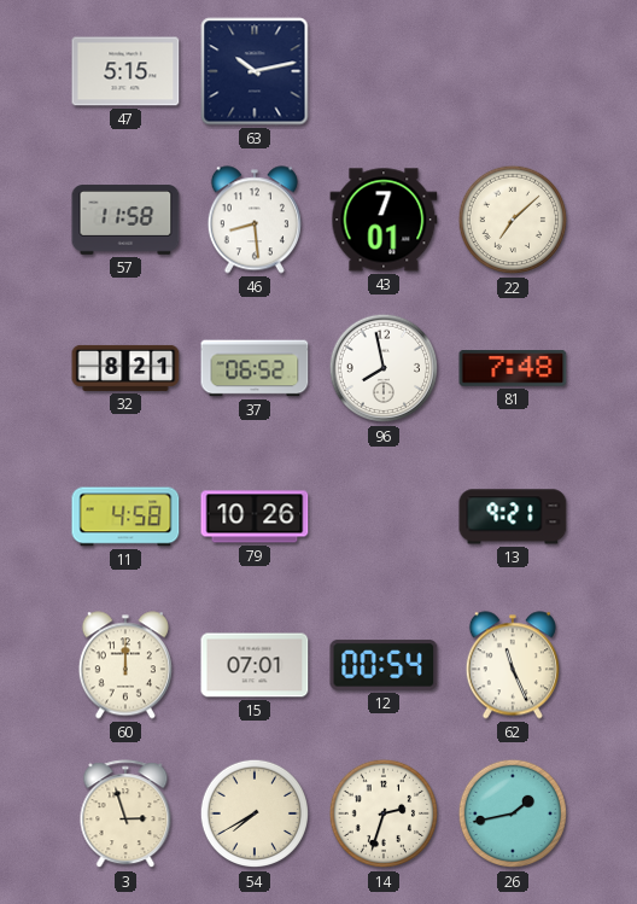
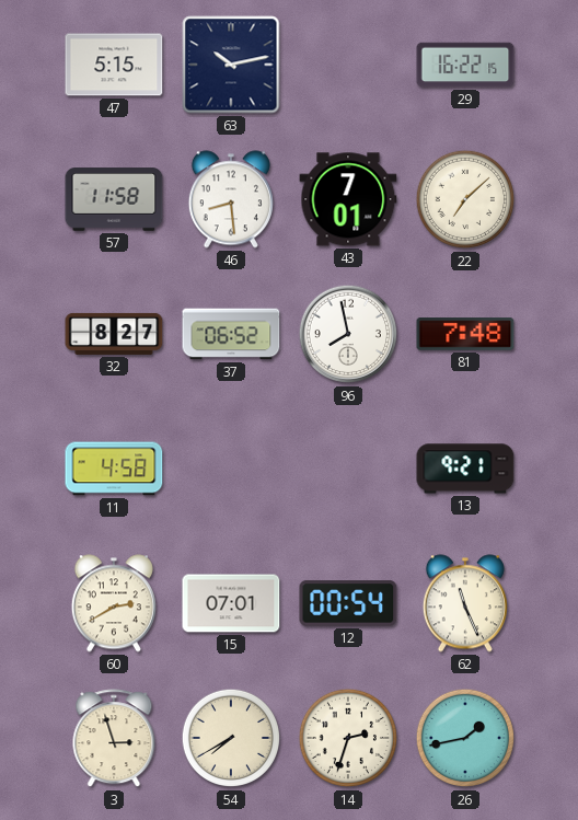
29: none -> 16:22 (465, 65)
32: 8:21 -> 8:27 (114, 334)
79: 10:26 -> none (255, 517)
60: 12:00 -> 2:40 (114, 603)
